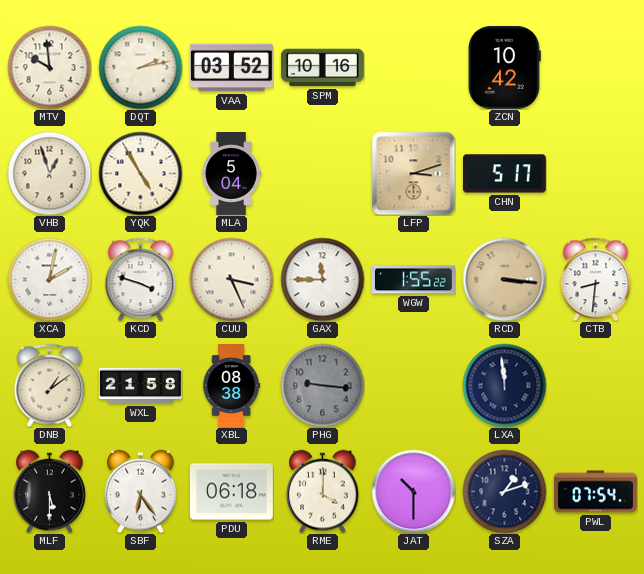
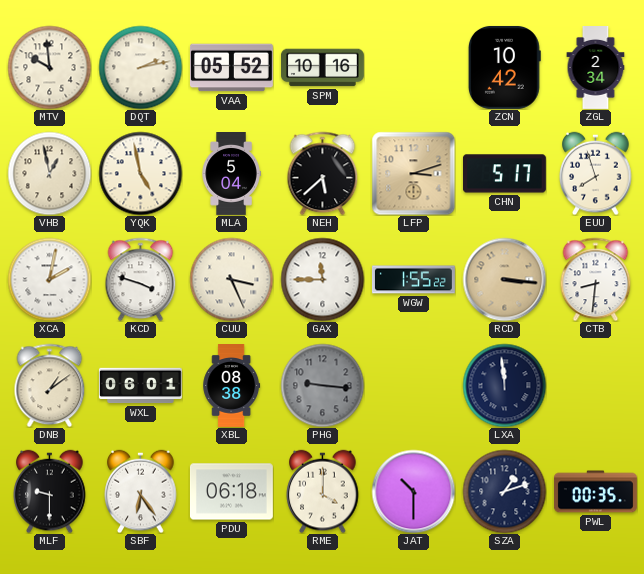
VAA: 03:52 -> 05:52 (231, 68)
ZGL: none -> 2:34 (596, 68)
VHB: 12:57 -> 12:58 (49, 173)
YQK: 4:55 -> 4:58 (140, 173)
NEH: none -> 5:38 (323, 173)
EUU: none -> 7:57 (596, 173)
WXL: 21:58 -> 06:01 (140, 386)
MLF: 5:30 -> 9:30 (50, 491)
PWL: 07:54 -> 00:35 (595, 492)
